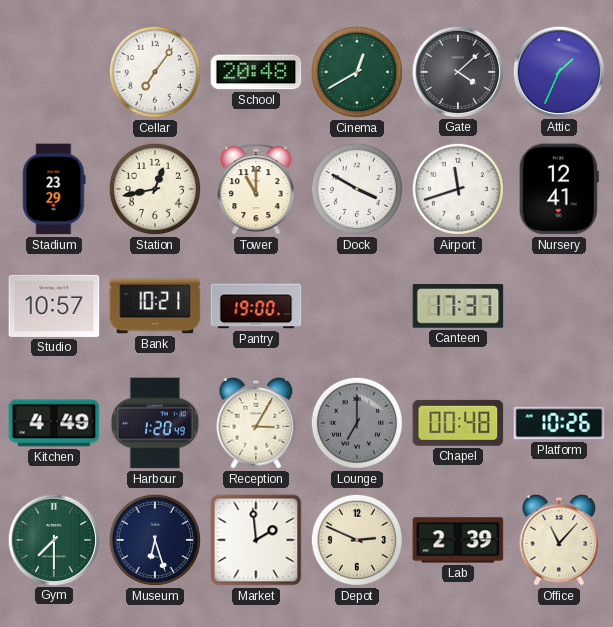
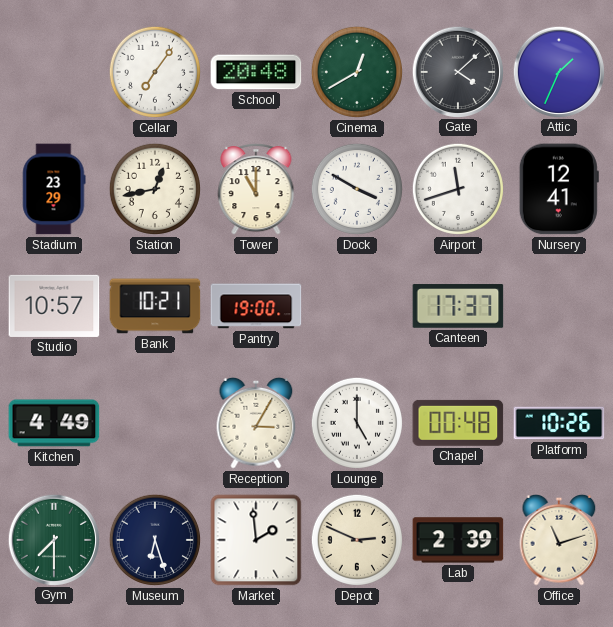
Harbour: 1:20 -> none (155, 423)
Lounge: 7:00 -> 5:00 (357, 423)
Lounge dial: grey -> white (357, 423)
Office: 11:07 -> 11:12 (559, 540)
